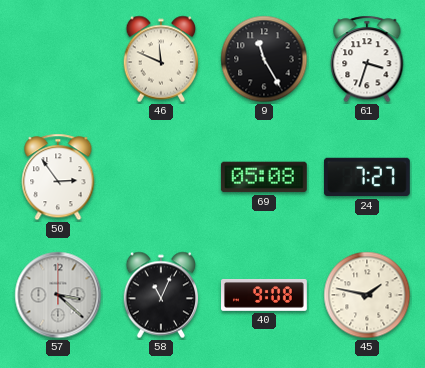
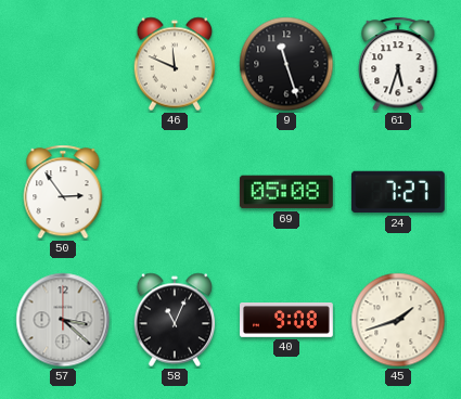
9: 11:25 -> 11:27 (286, 64)
61: 3:33 -> 5:33 (398, 64)
45: 1:47 -> 1:42 (398, 320)
